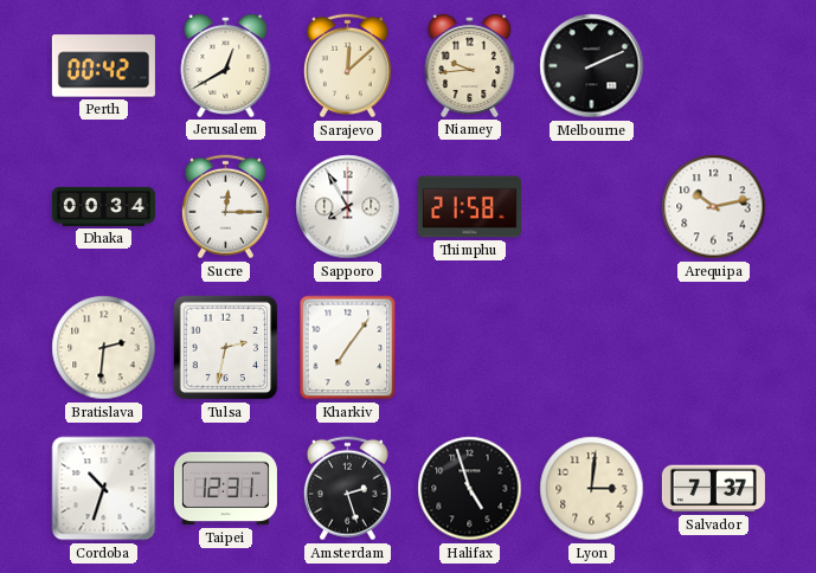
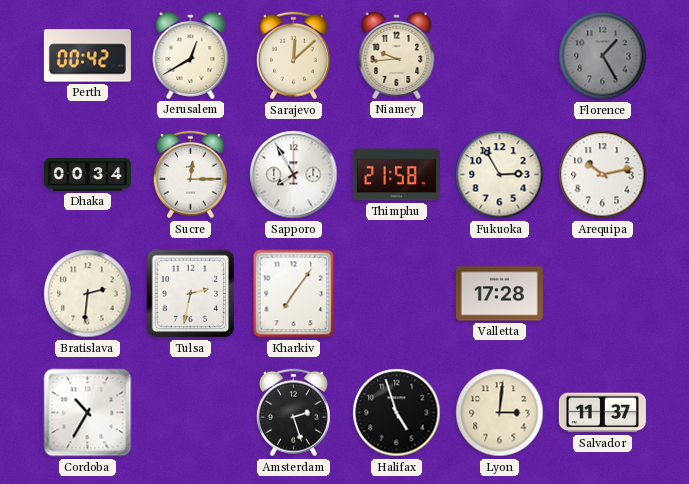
Melbourne: 2:11 -> none (592, 66)
Florence: none -> 1:25 (603, 56)
Fukuoka: none -> 2:55 (500, 175)
Valletta: none -> 17:28 (499, 294)
Cordoba: 10:33 -> 10:35 (88, 413)
Taipei: 12:31 -> none (225, 489)
Salvador: 7:37 -> 11:37 (602, 413)
